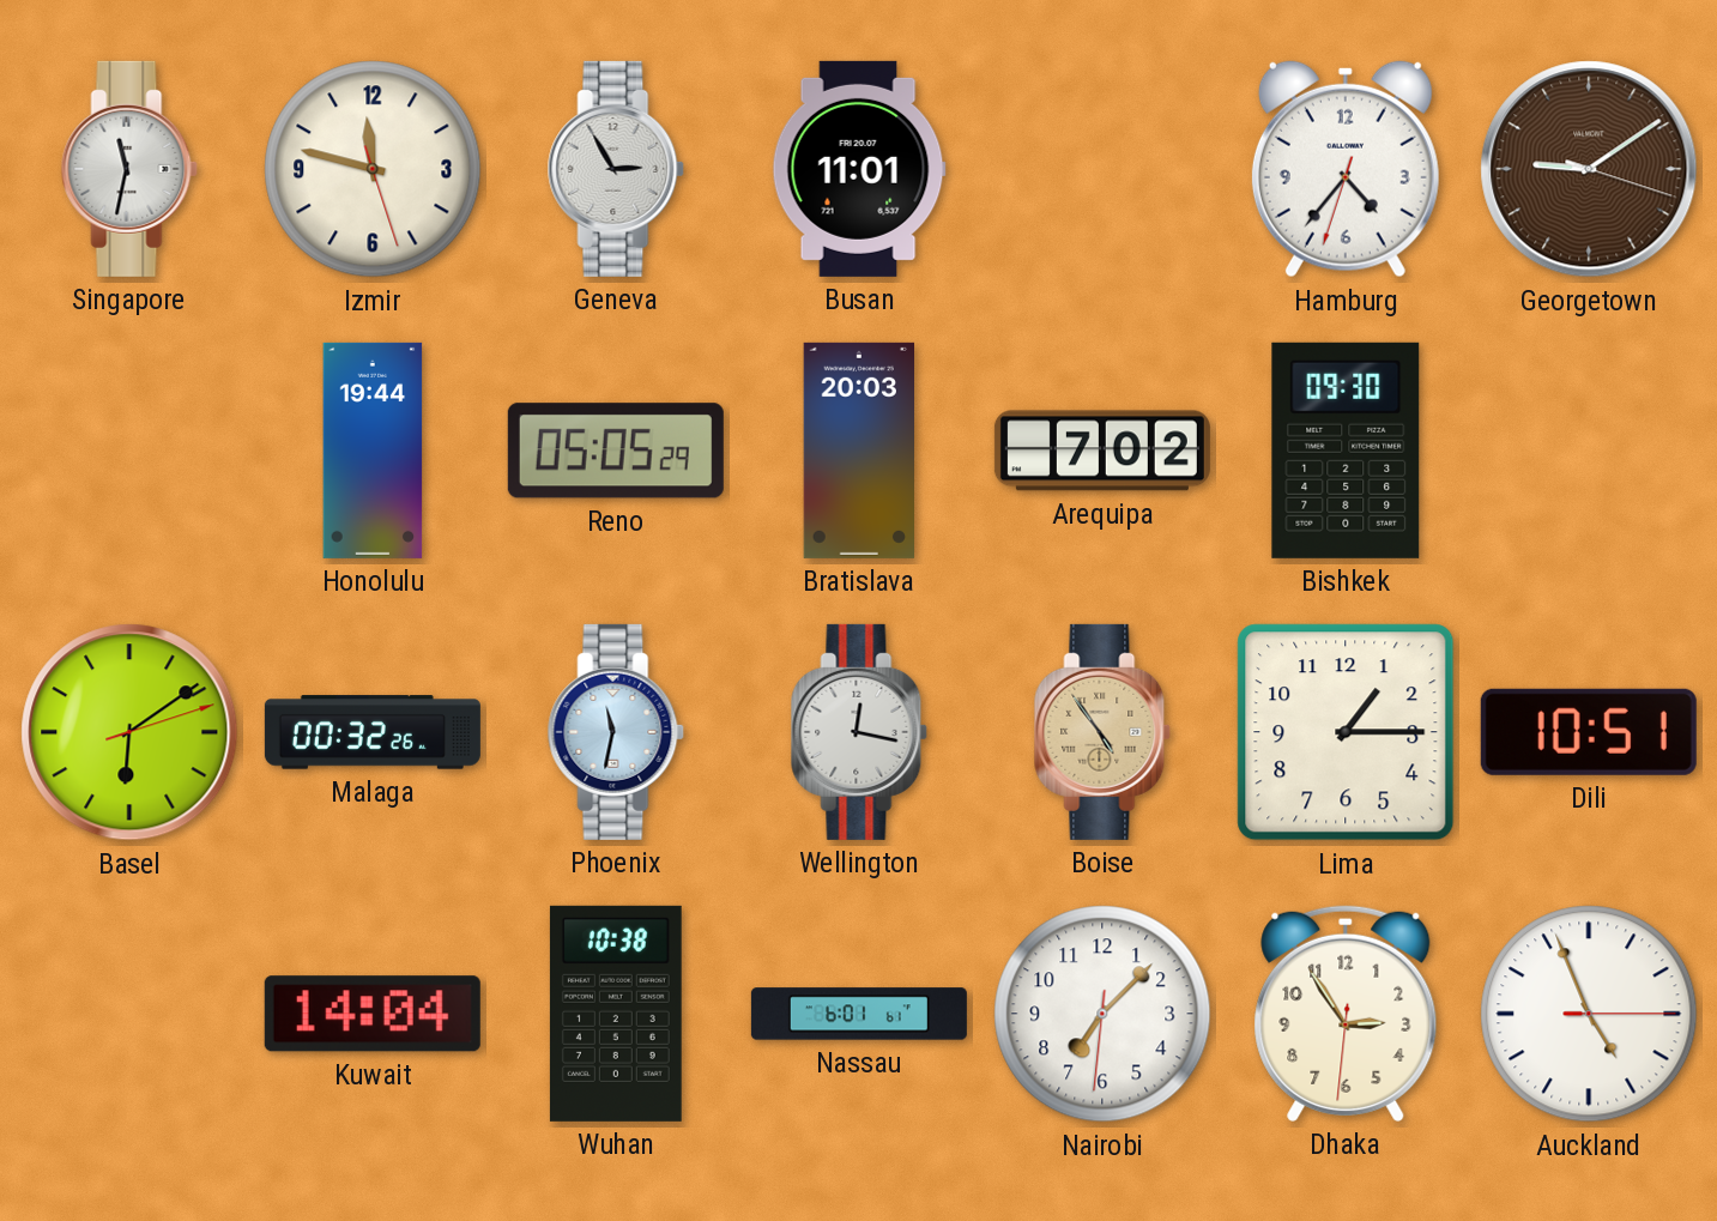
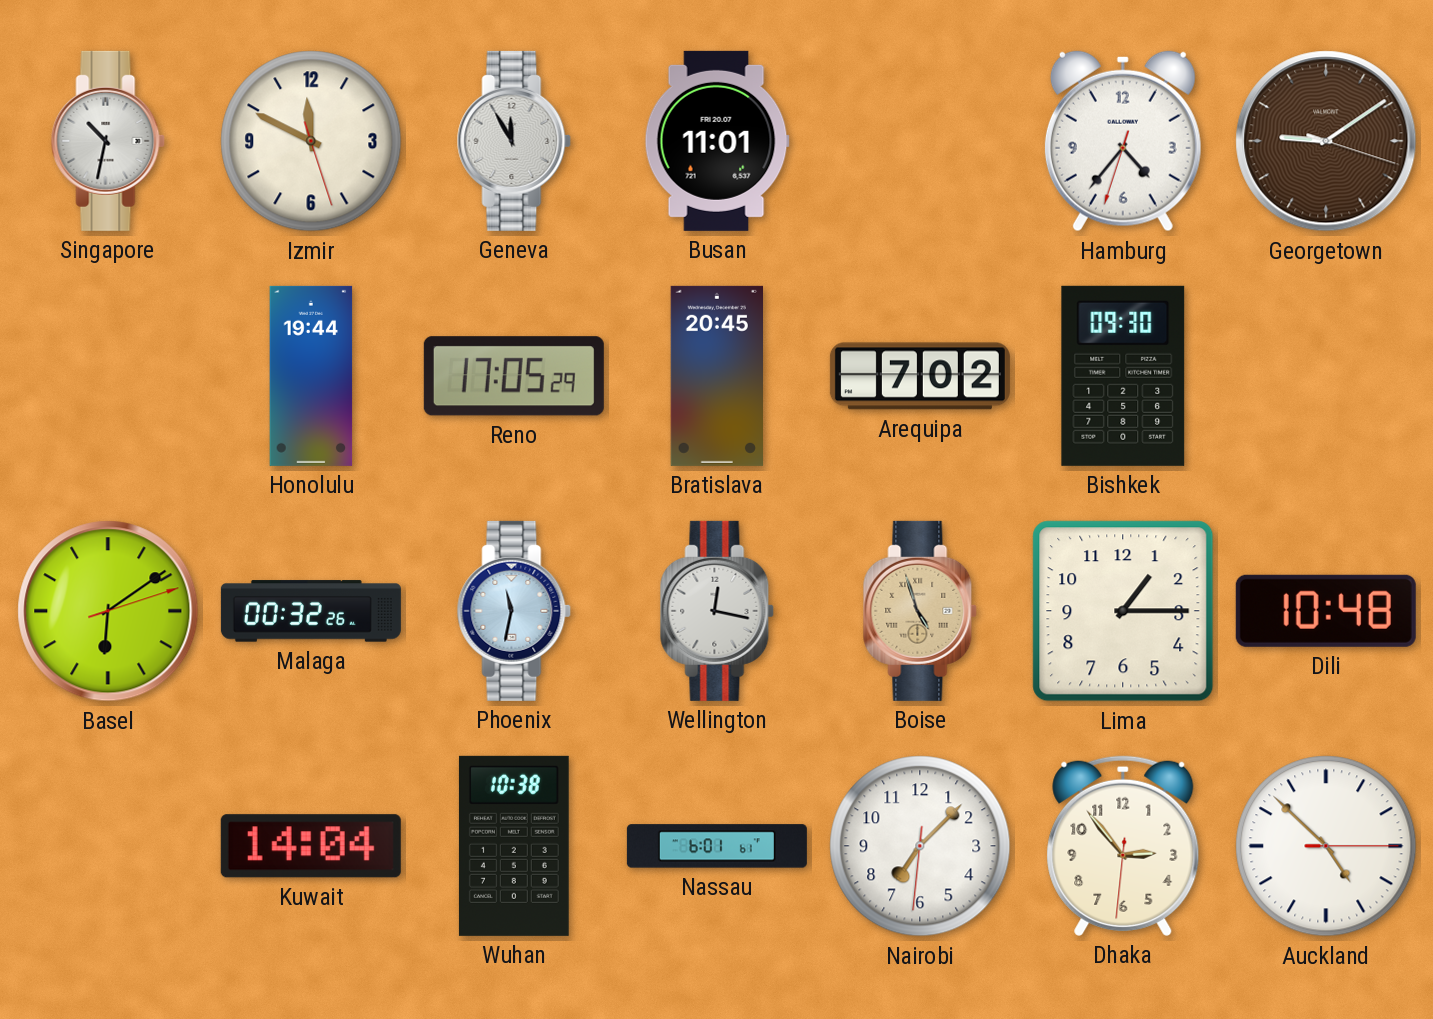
Singapore: 11:32 -> 10:32 (108, 141)
Izmir: 11:47 -> 11:49 (311, 141)
Geneva: 2:55 -> 11:55 (514, 141)
Reno: 05:05 -> 17:05 (514, 376)
Bratislava: 20:03 -> 20:45 (716, 376)
Boise: 4:54 -> 4:57 (920, 611)
Dili: 10:51 -> 10:48 (1326, 611)
Dhaka: 2:54 -> 2:53 (1123, 846)
Auckland: 4:56 -> 4:52 (1326, 846)
